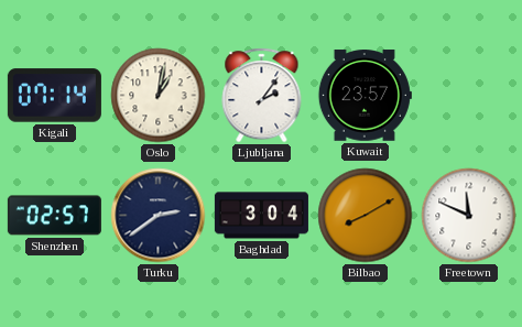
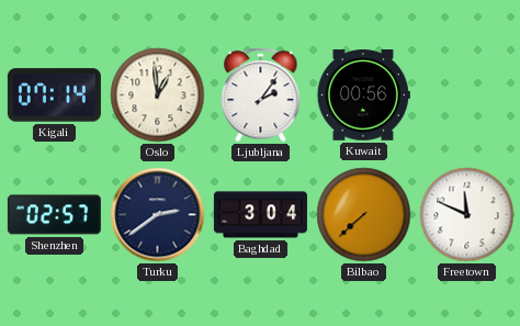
Oslo: 1:02 -> 12:59 (158, 95)
Kuwait: 23:57 -> 00:56 (363, 95)
Bilbao: 8:10 -> 7:38 (364, 215)
